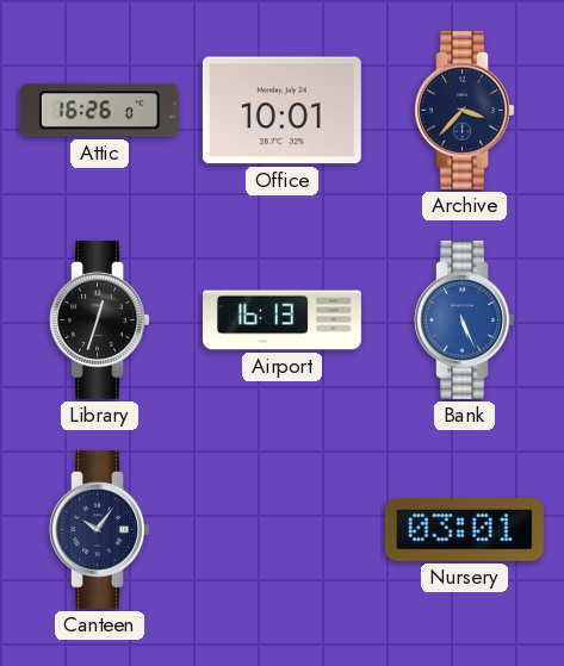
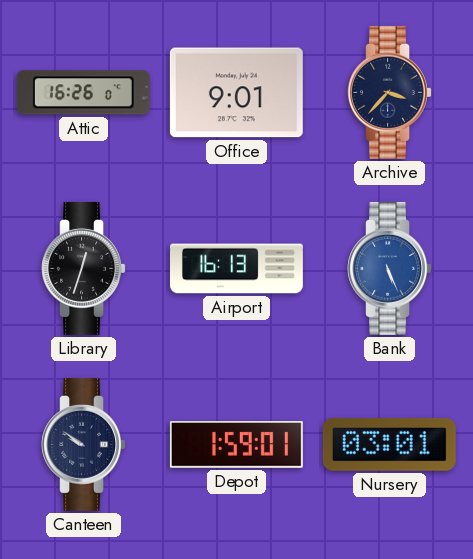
Office: 10:01 -> 9:01 (236, 93)
Canteen: 10:06 -> 9:51 (83, 444)
Depot: none -> 1:59 (236, 445)
